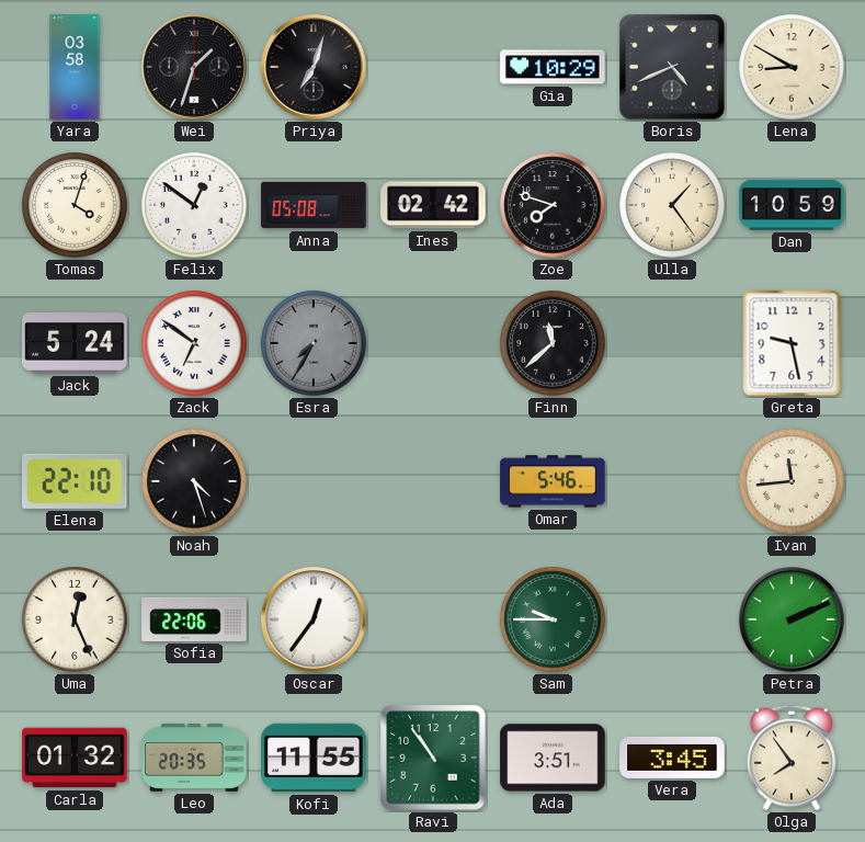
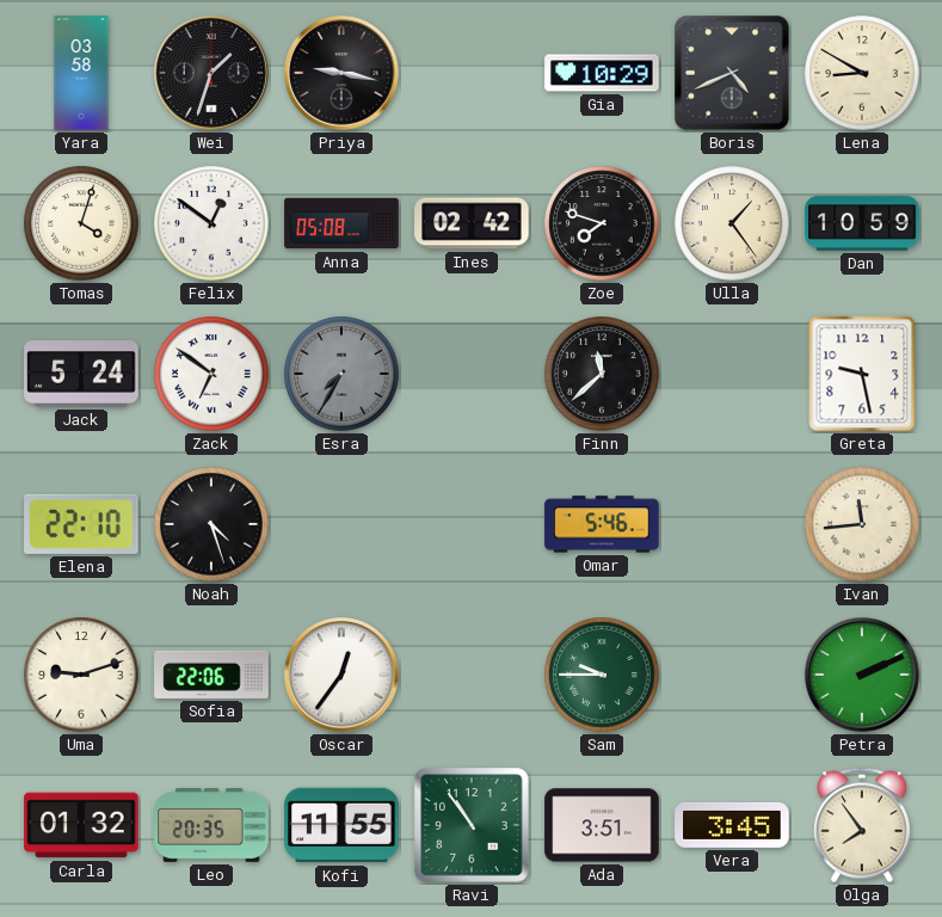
Priya: 7:03 -> 9:17 (341, 73)
Uma: 12:26 -> 9:12 (81, 675)
